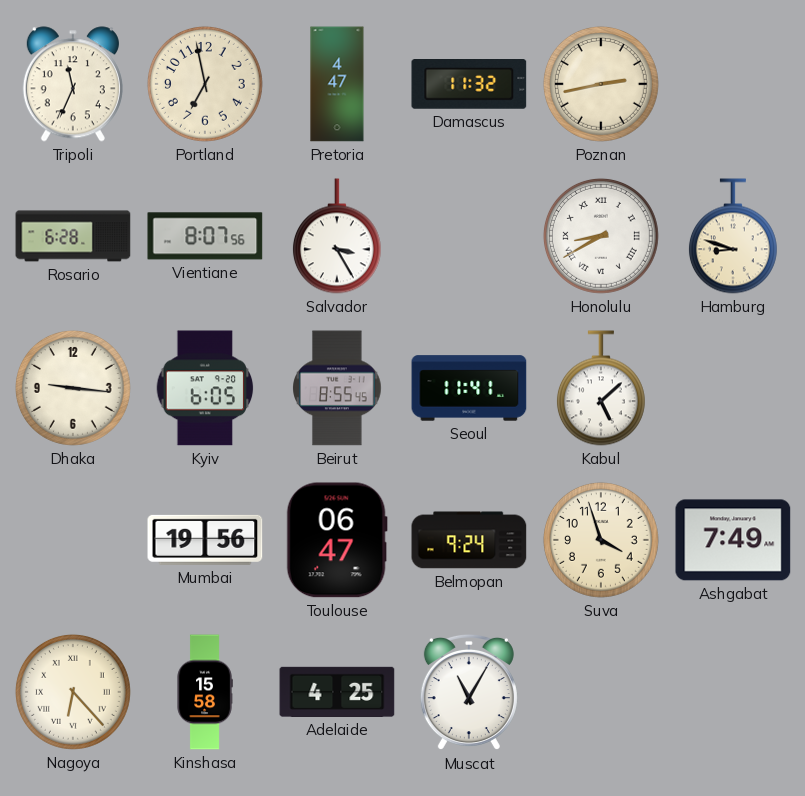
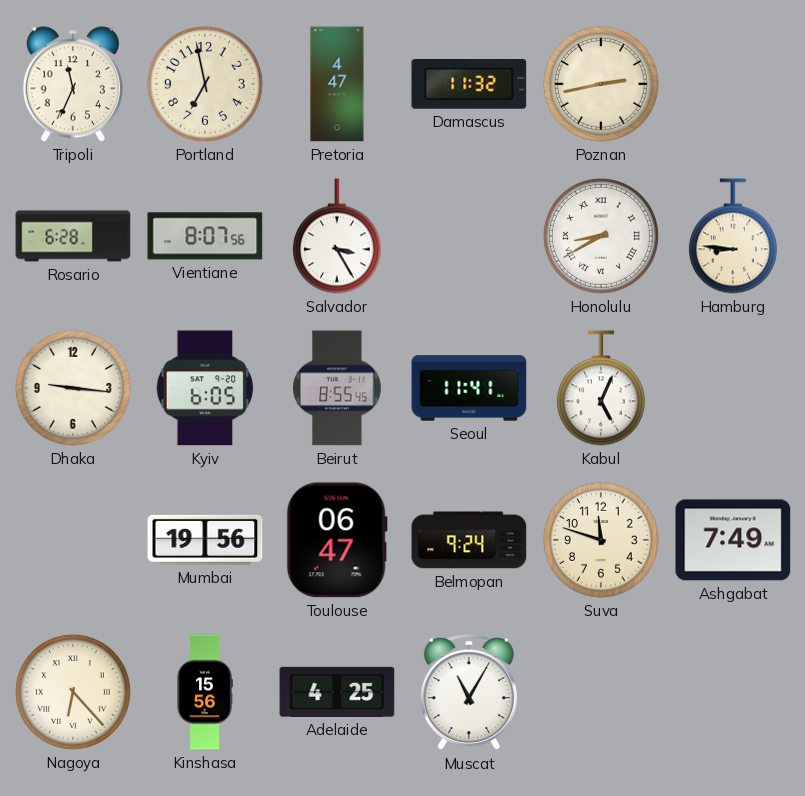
Hamburg: 8:48 -> 8:46 (733, 236)
Kabul: 5:08 -> 5:04 (601, 388)
Suva: 3:57 -> 11:48 (601, 540)
Kinshasa: 15:58 -> 15:56 (205, 692)
